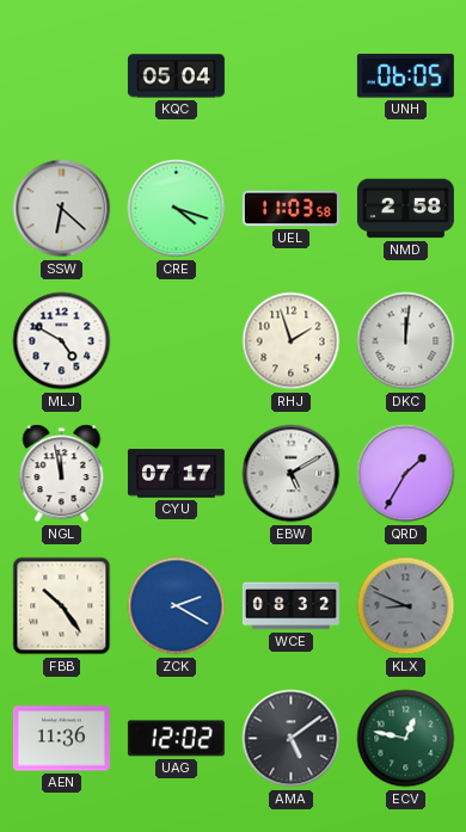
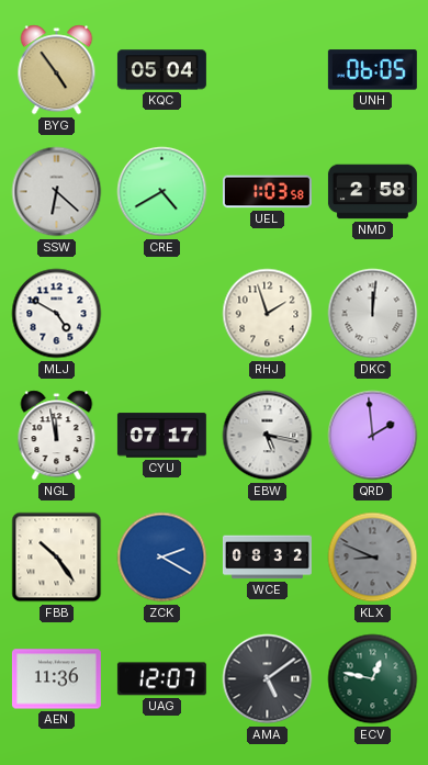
BYG: none -> 4:54 (57, 70)
CRE: 4:18 -> 4:40 (162, 192)
UEL: 11:03 -> 1:03 (267, 192)
EBW: 5:10 -> 5:17 (268, 436)
QRD: 1:35 -> 1:59 (373, 436)
UAG: 12:02 -> 12:07 (161, 679)
